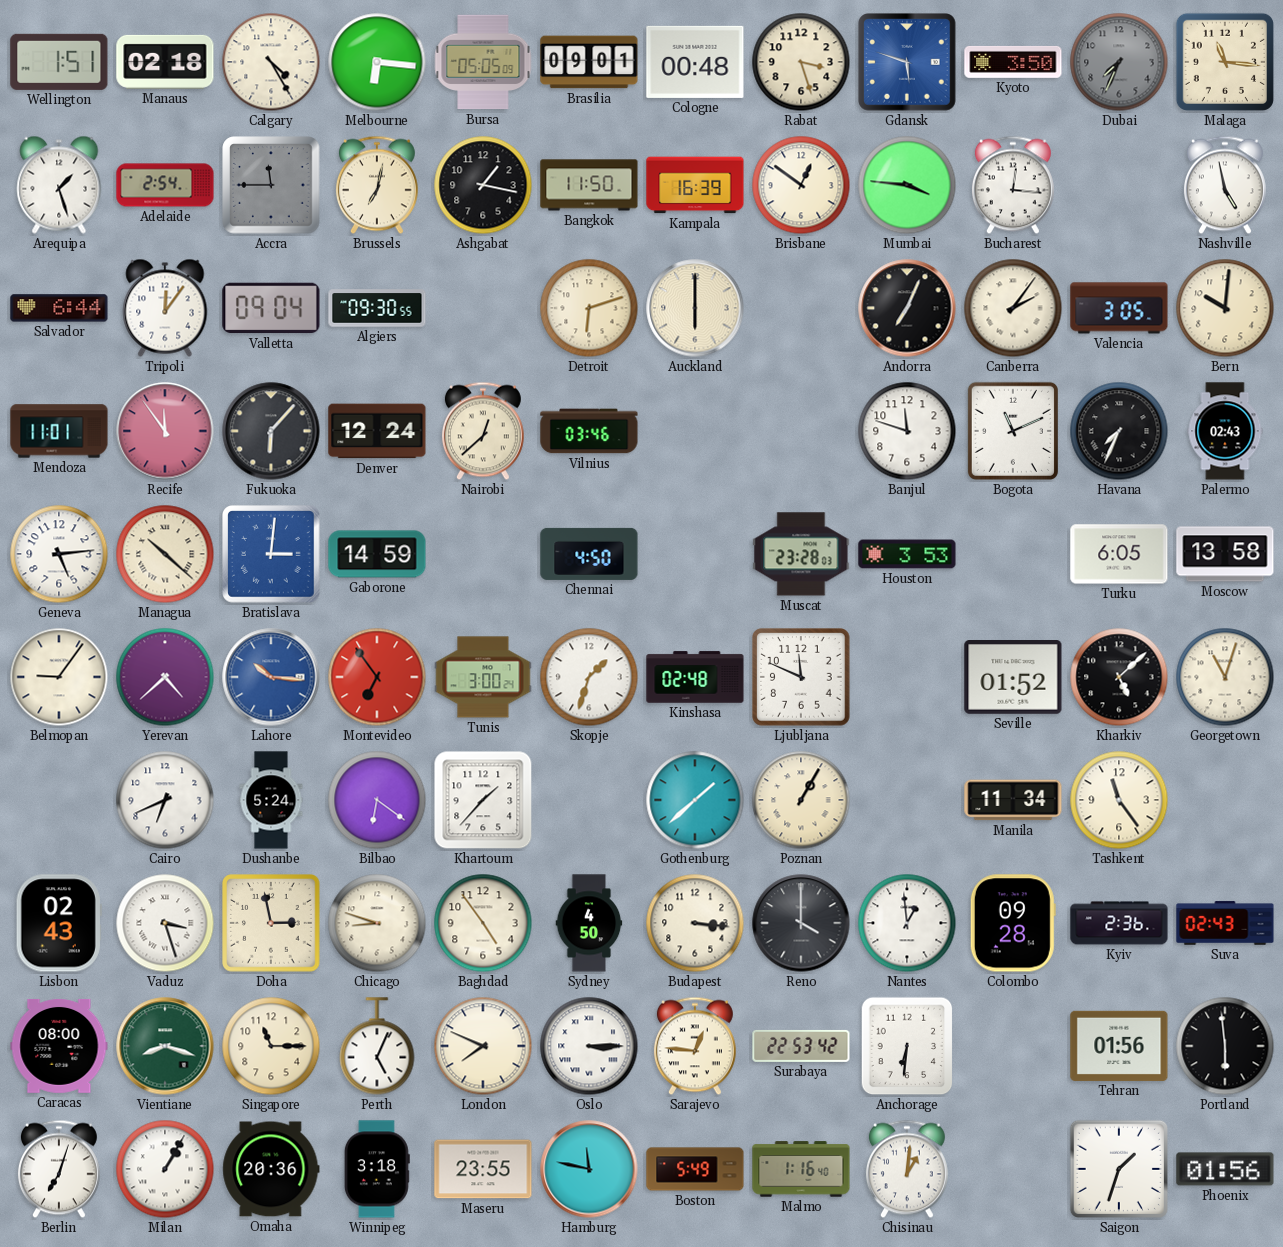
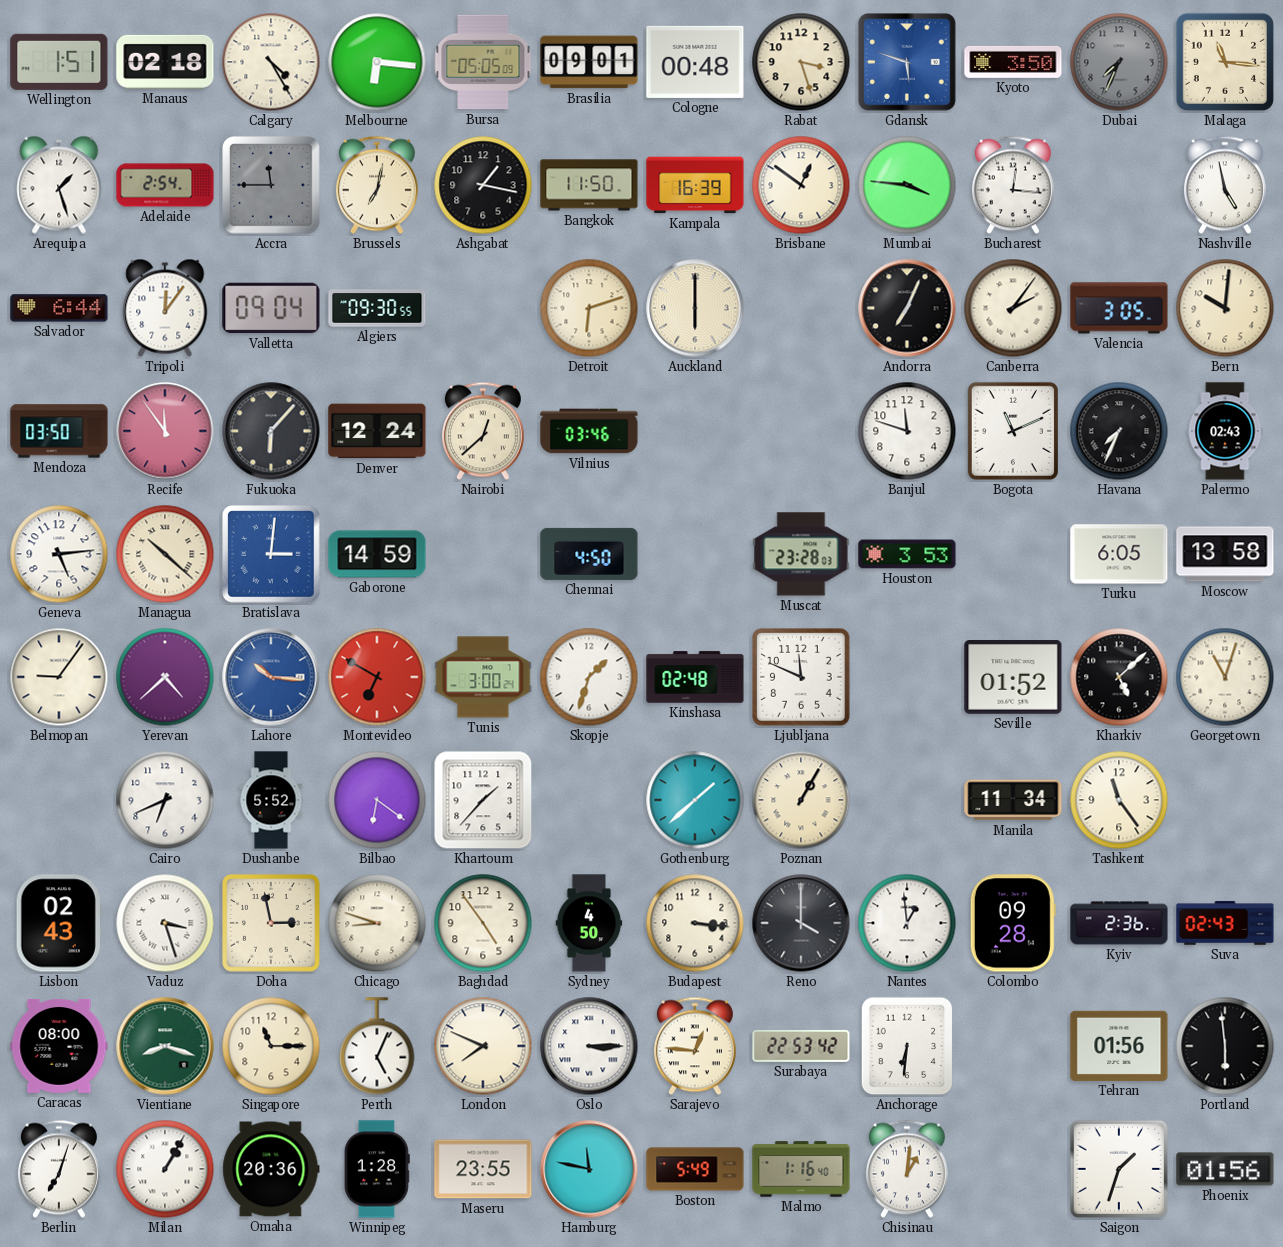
Mendoza: 11:01 -> 03:50 (59, 431)
Montevideo: 6:54 -> 6:50 (377, 677)
Dushanbe: 5:24 -> 5:52 (271, 800)
Winnipeg: 3:18 -> 1:28 (377, 1169)
